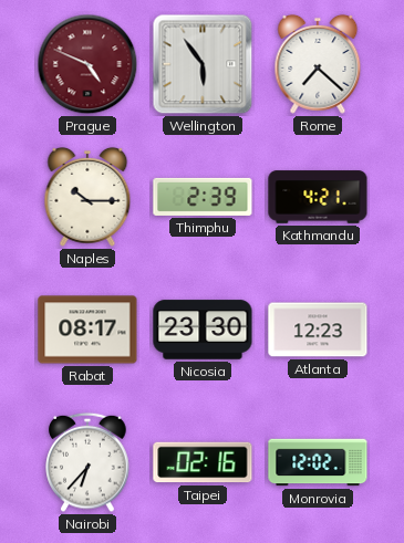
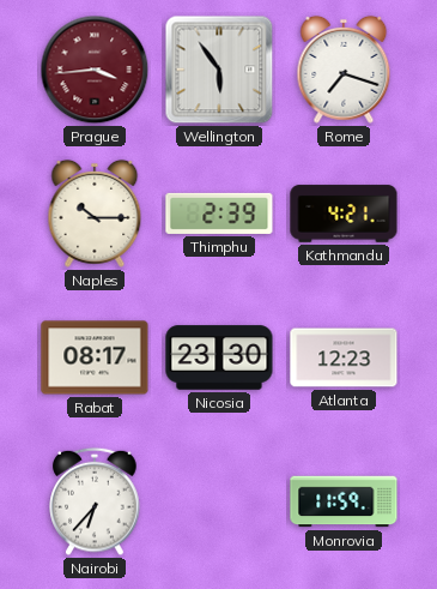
Prague: 4:49 -> 3:44 (95, 70)
Rome: 7:22 -> 7:18 (344, 70)
Taipei: 02:16 -> none (203, 462)
Monrovia: 12:02 -> 11:59 (344, 501)
